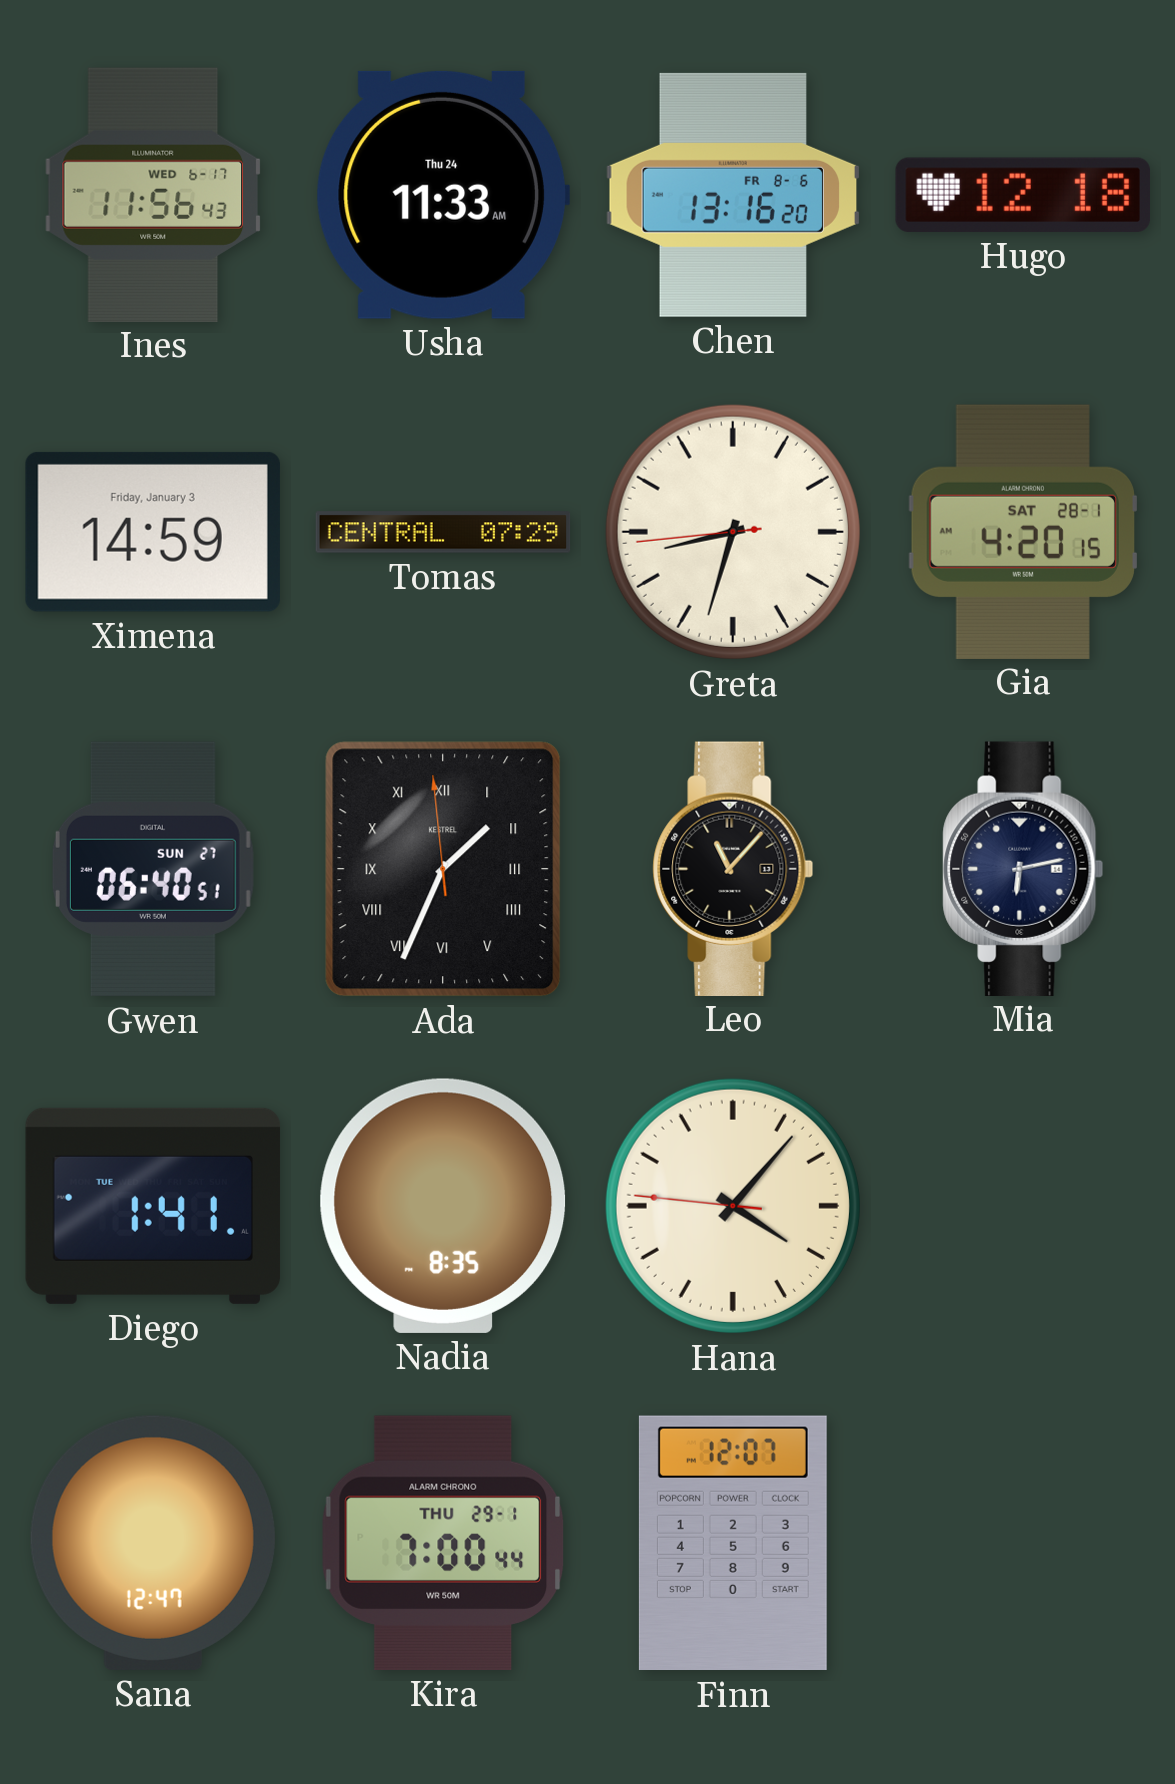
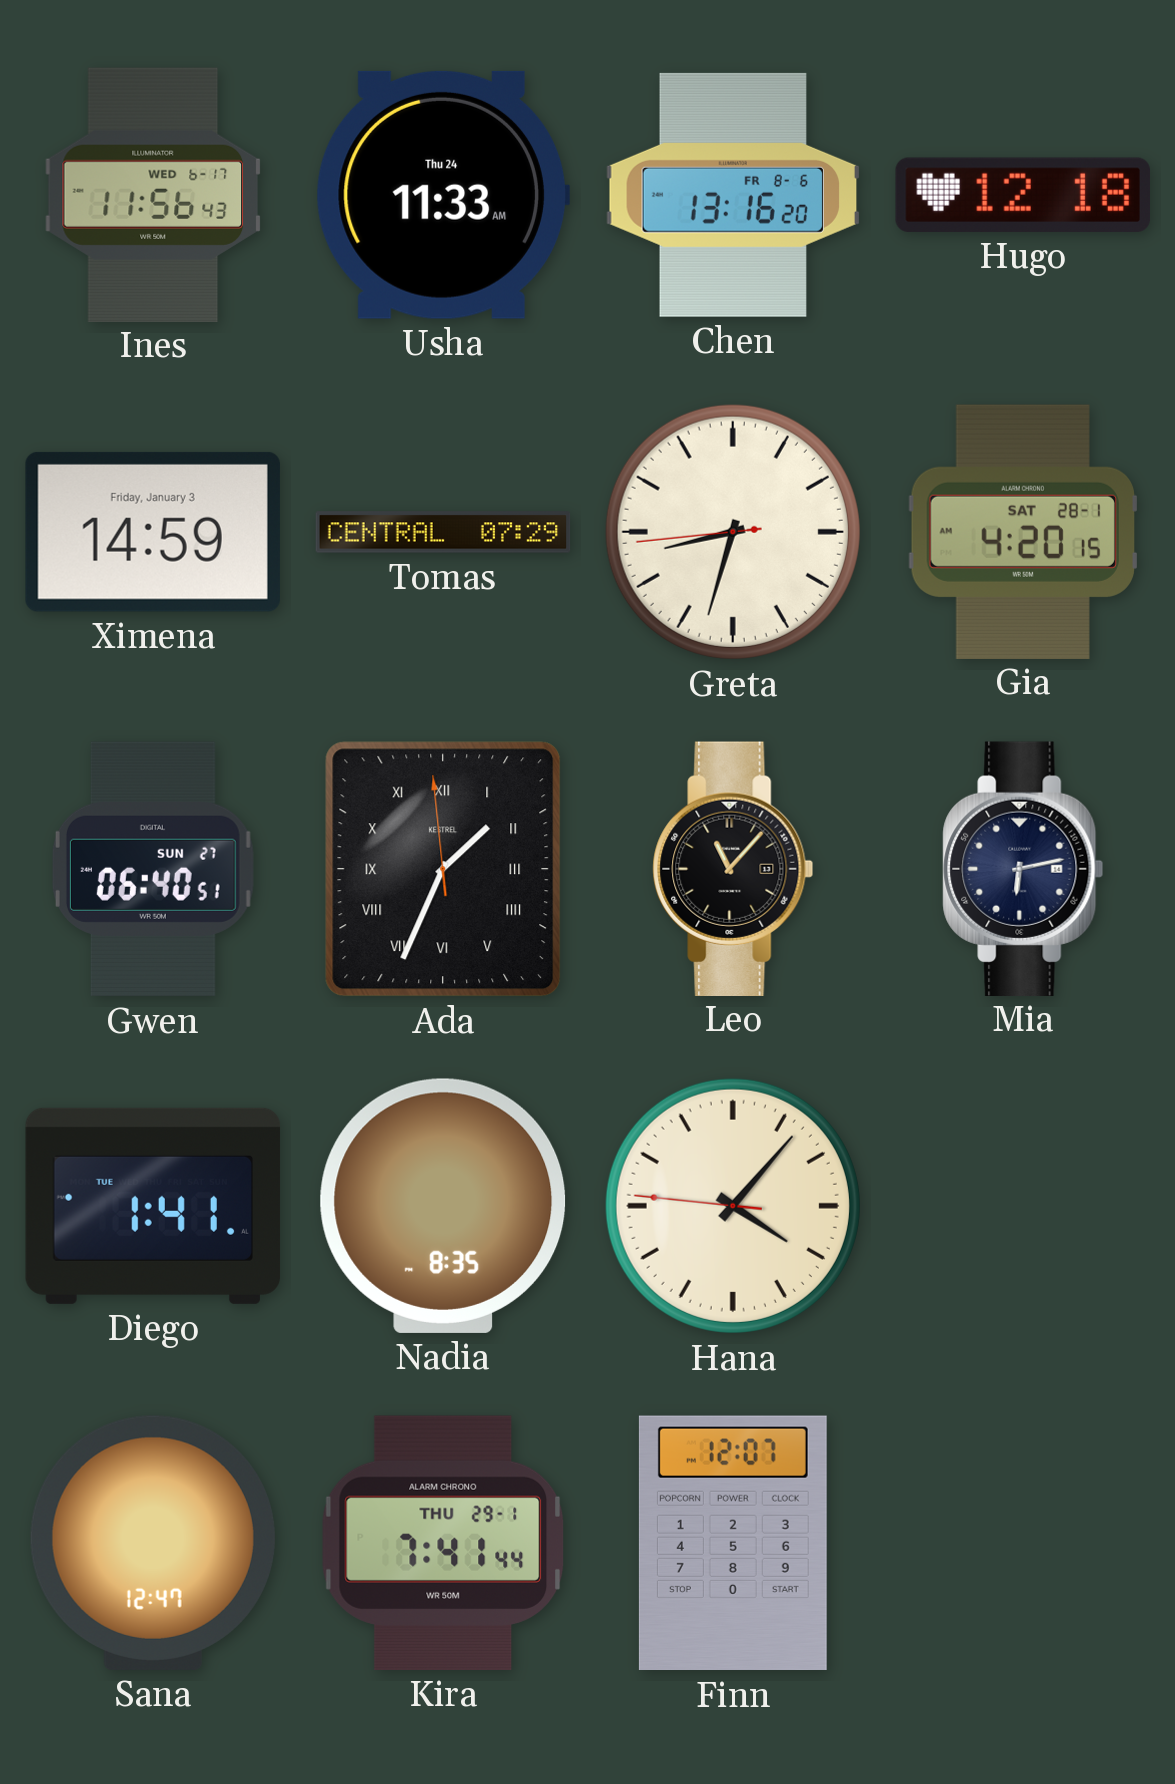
Kira: 7:00 -> 7:41 (443, 1543)
